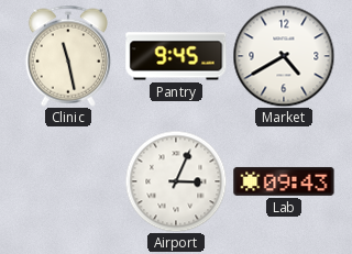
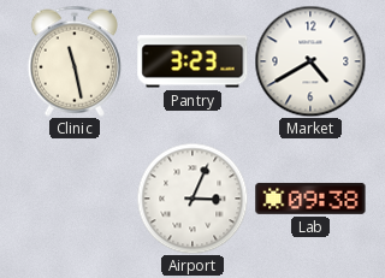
Pantry: 9:45 -> 3:23 (192, 61)
Lab: 09:43 -> 09:38 (310, 199)
